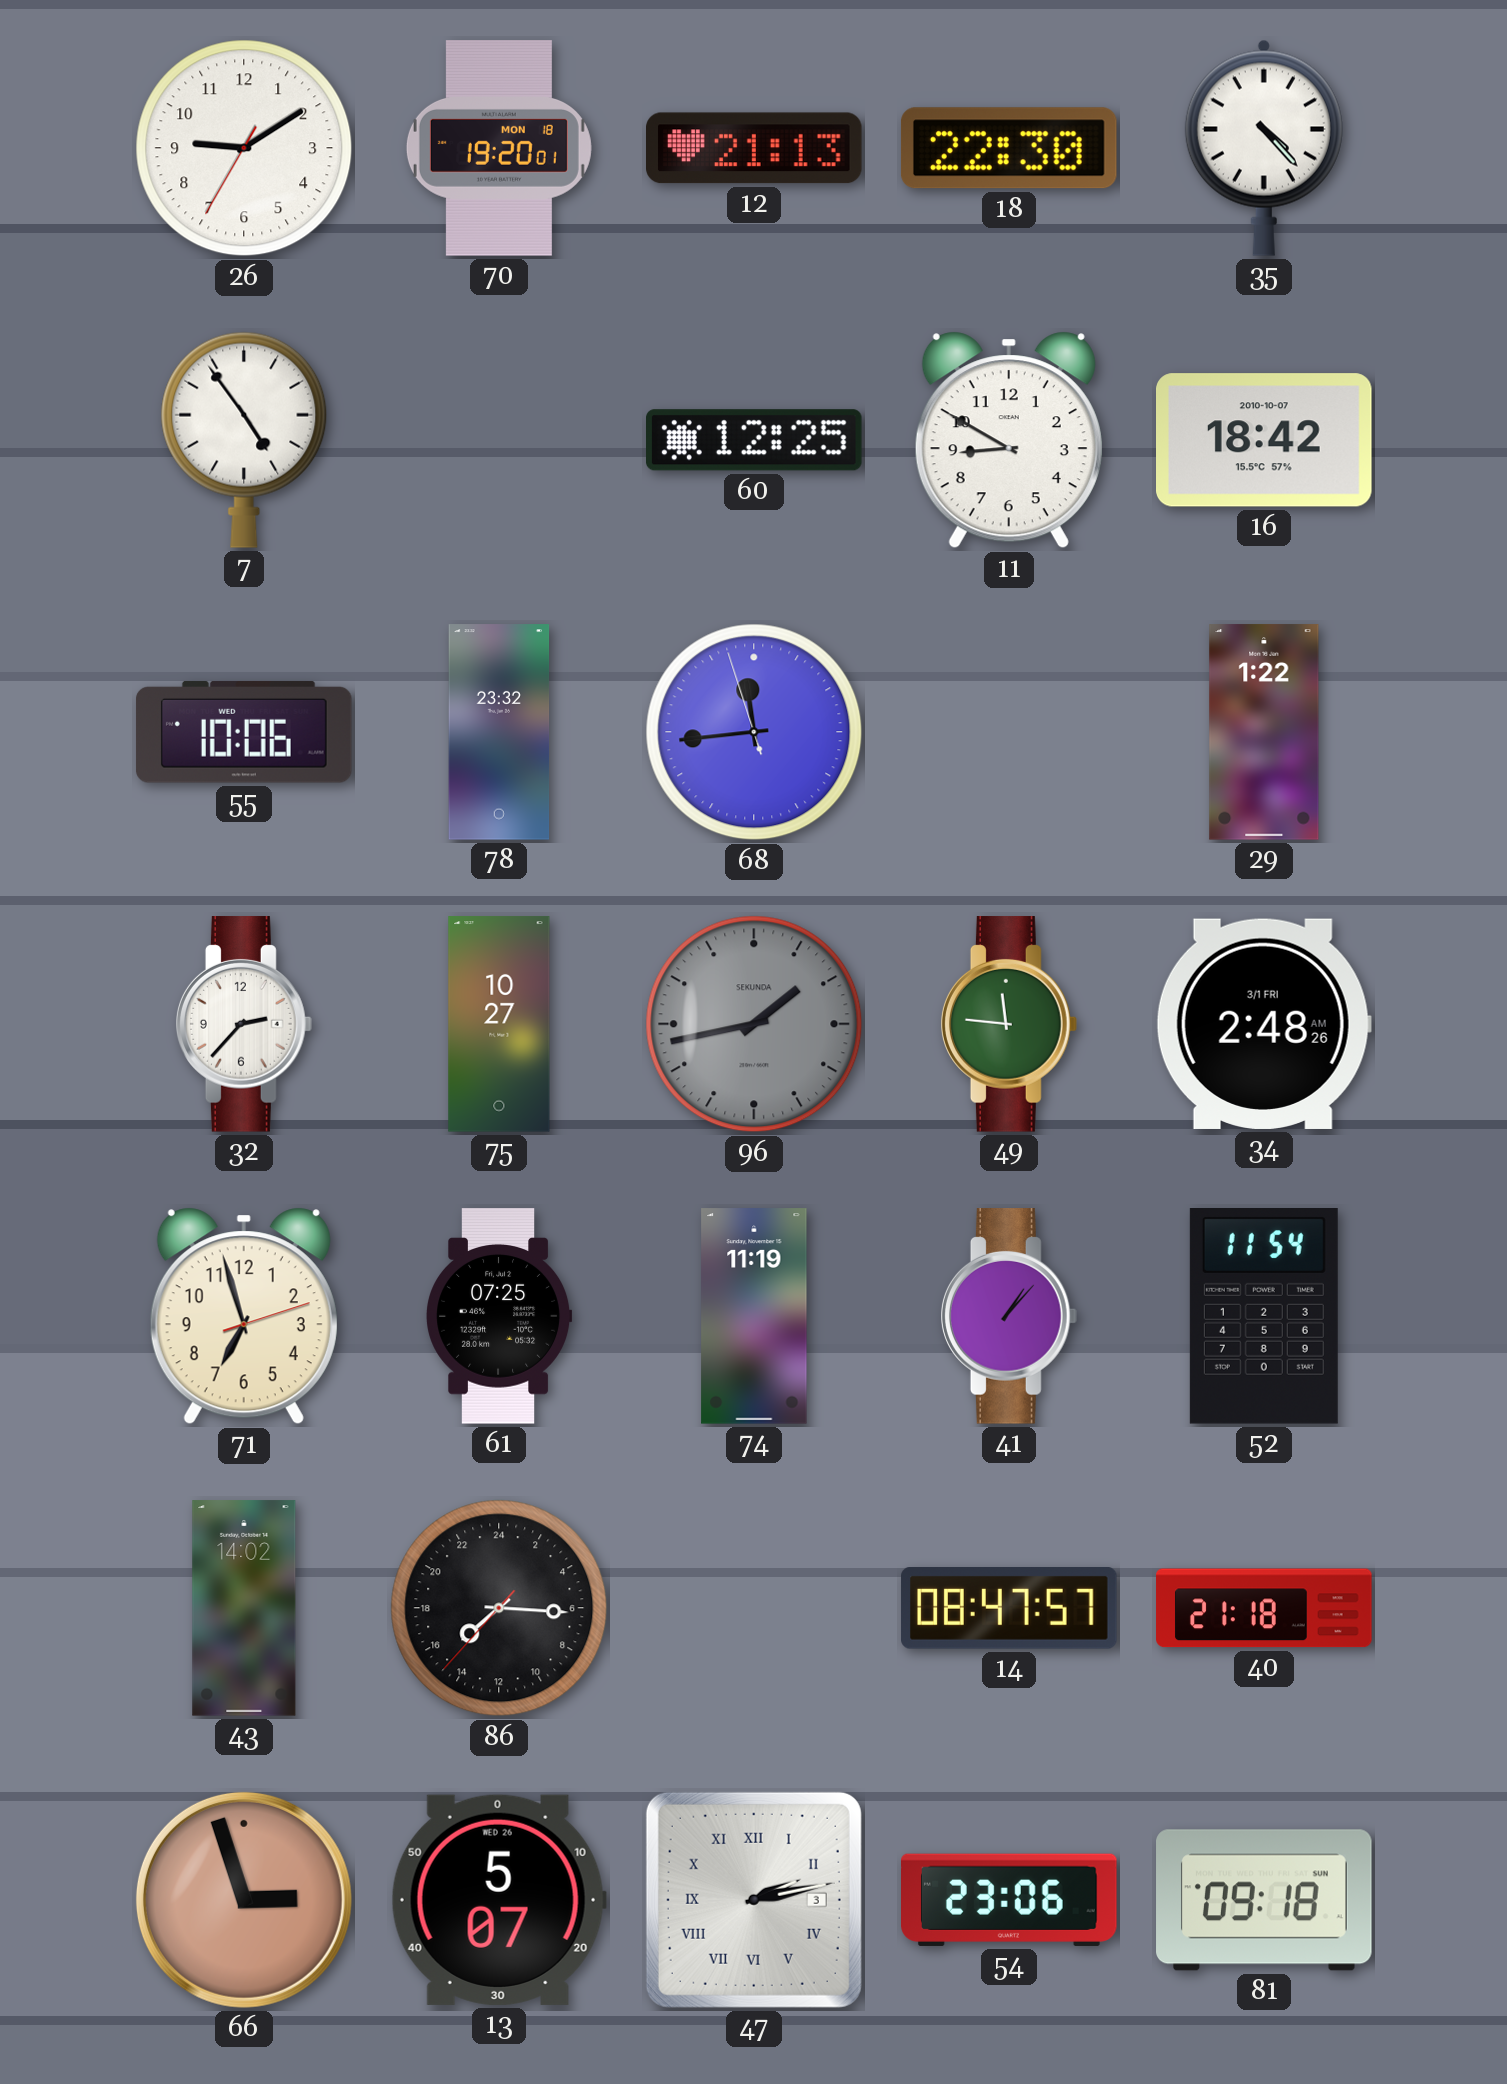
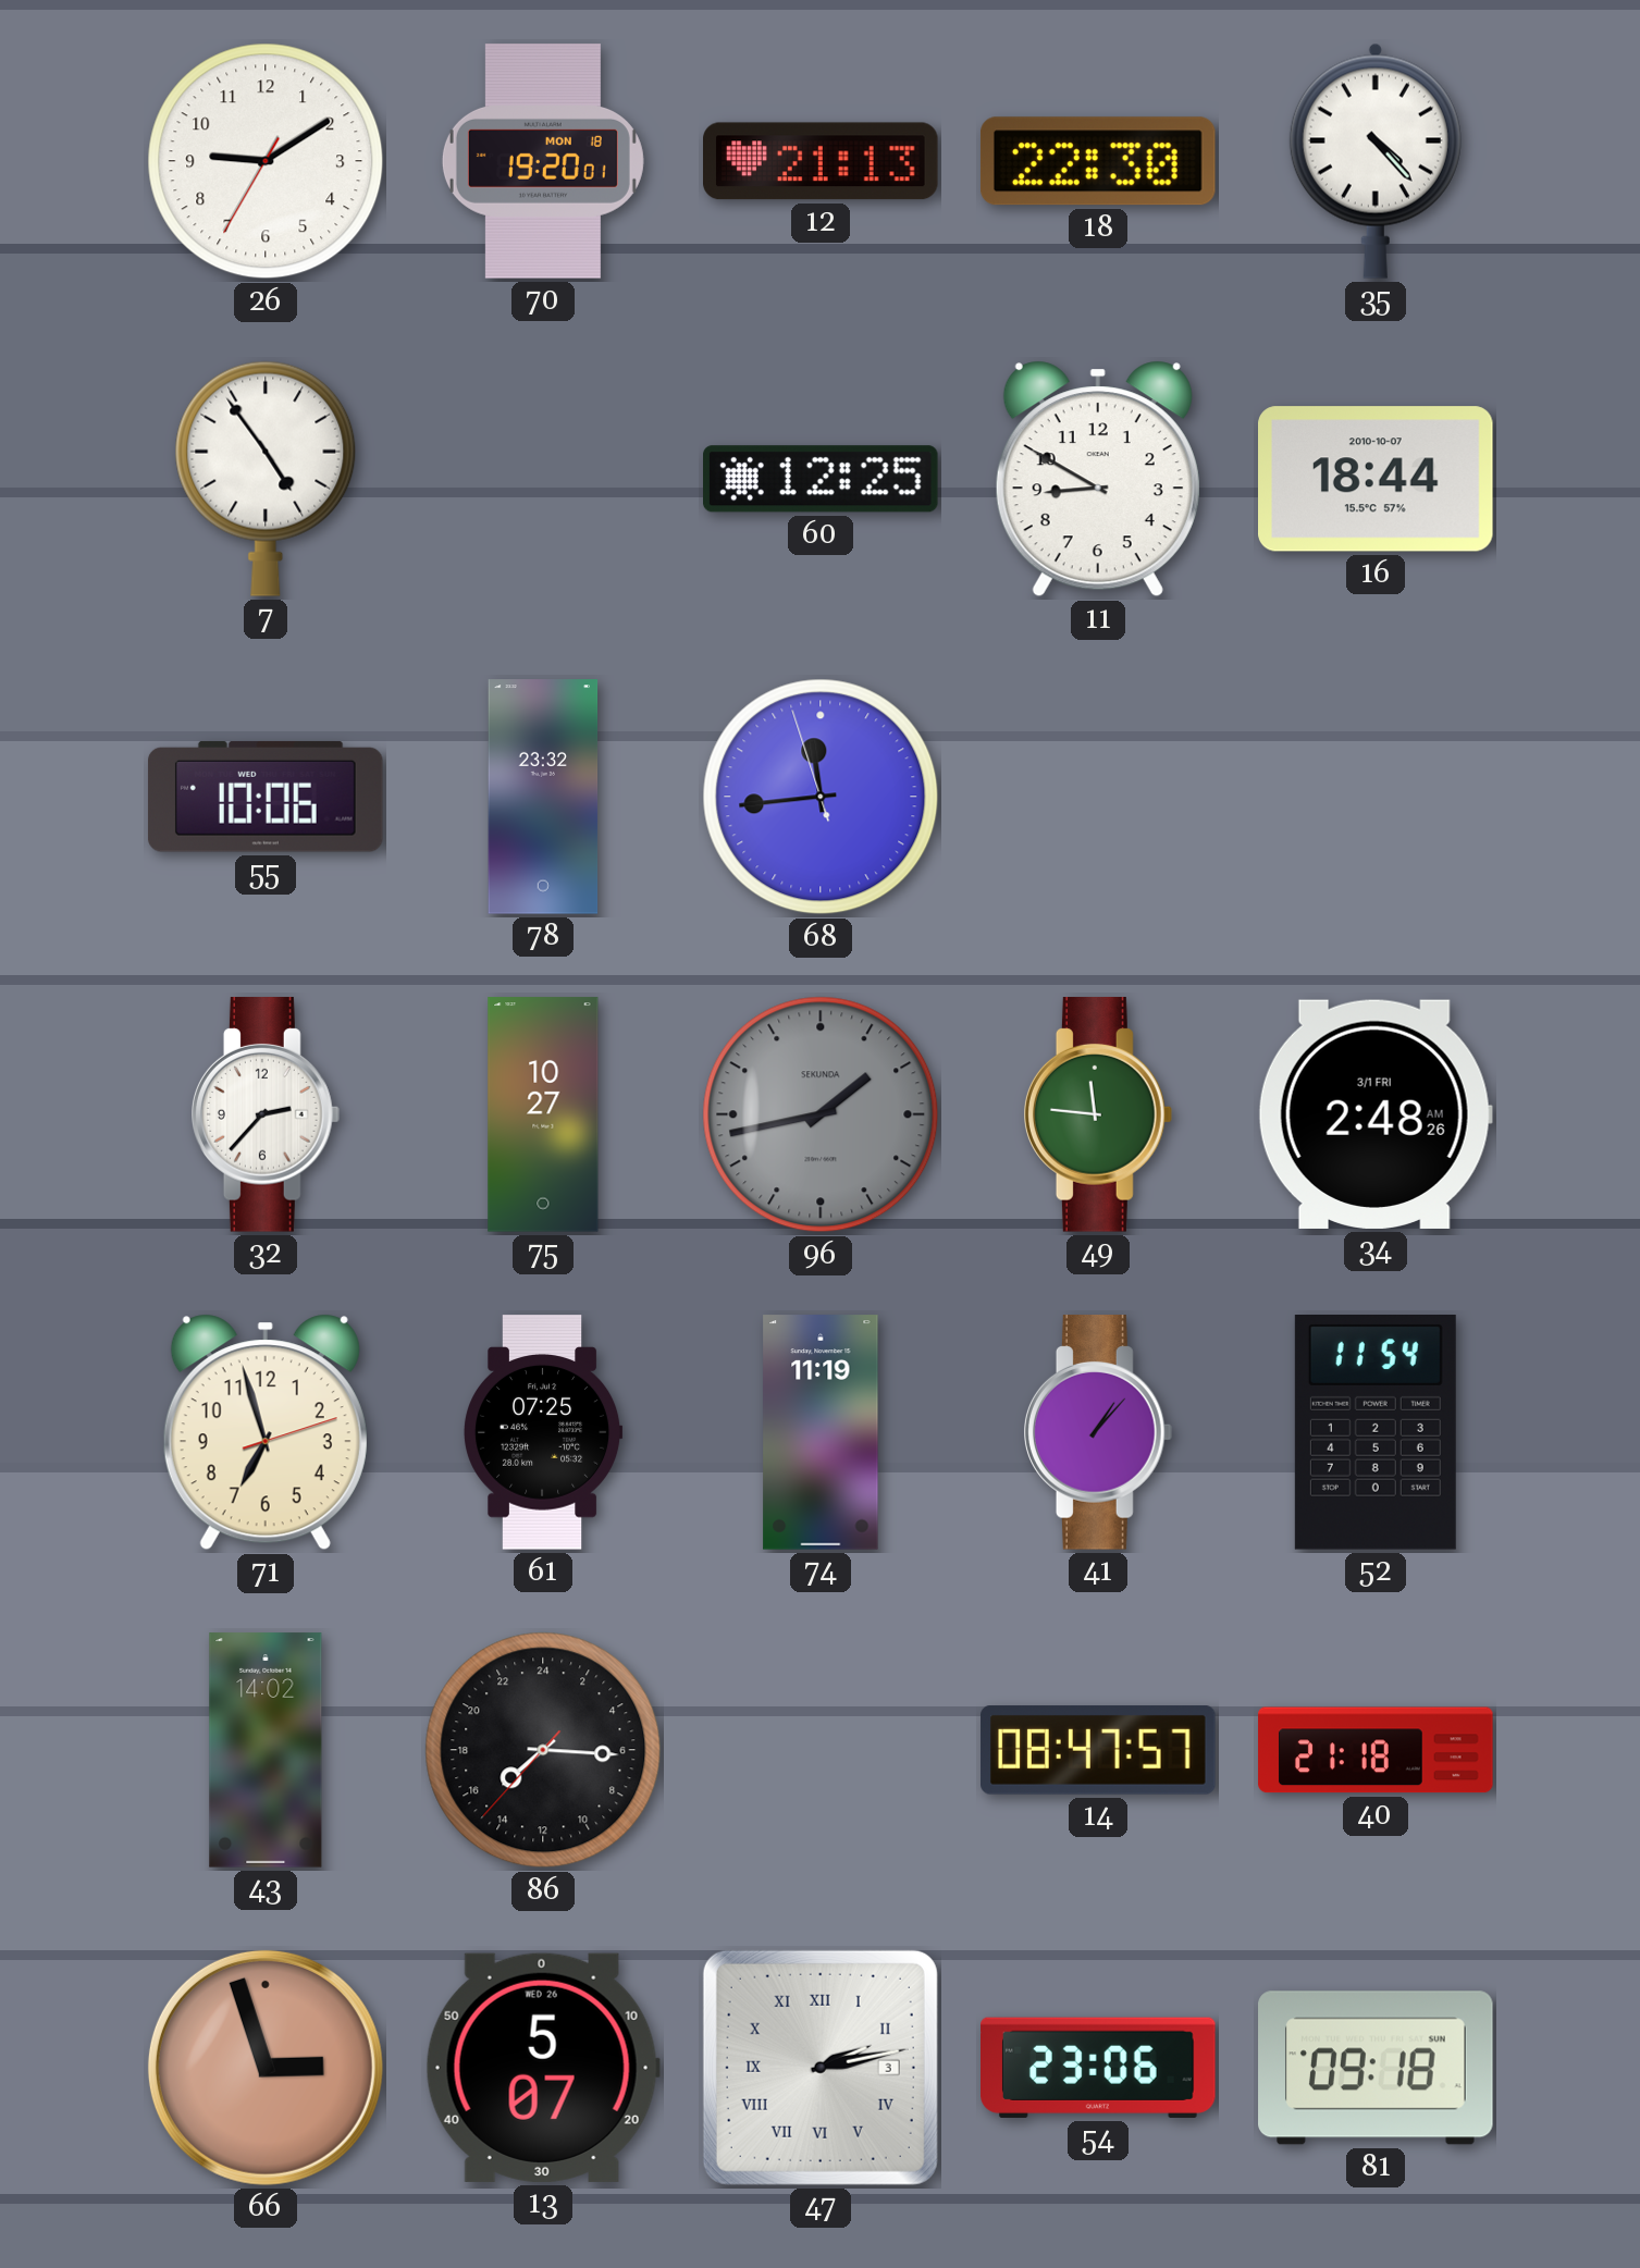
16: 18:42 -> 18:44 (1377, 479)
29: 1:22 -> none (1264, 732)
